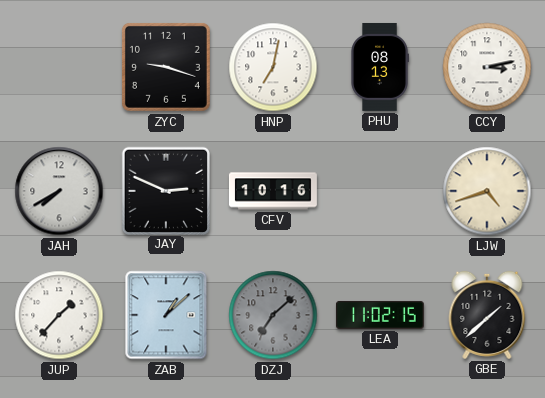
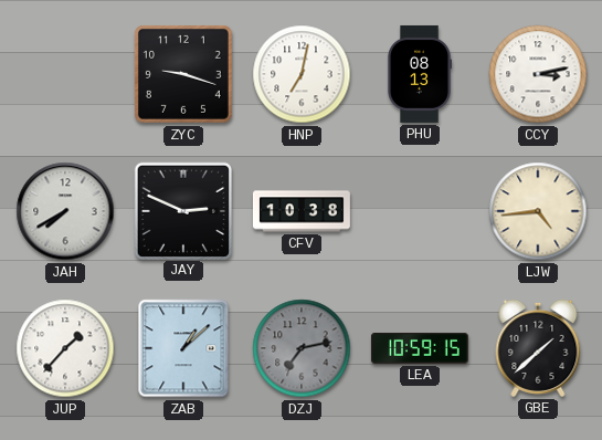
CFV: 10:16 -> 10:38 (302, 211)
LJW: 4:42 -> 4:44 (538, 211)
DZJ: 7:08 -> 7:13 (302, 348)
LEA: 11:02 -> 10:59 (420, 348)
